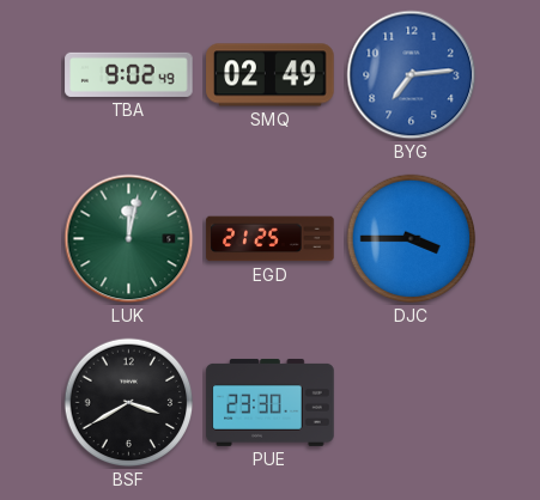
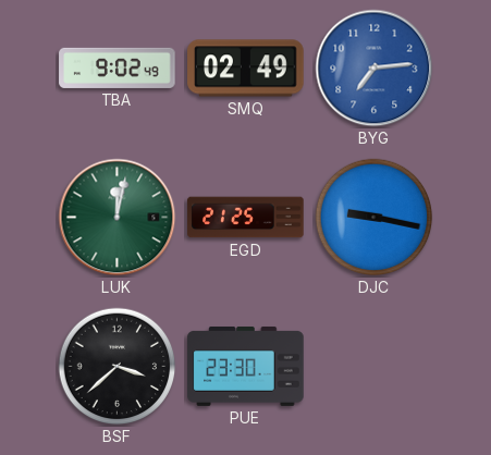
DJC: 3:45 -> 9:17 (375, 218)
BSF: 3:40 -> 3:38 (118, 367)
